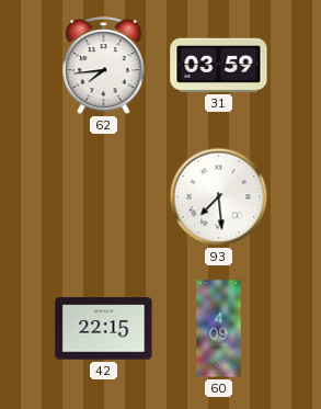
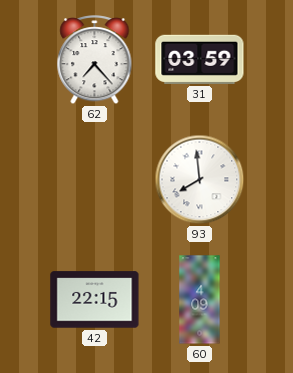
62: 7:44 -> 7:23 (95, 60)
93: 7:29 -> 7:59 (200, 180)
